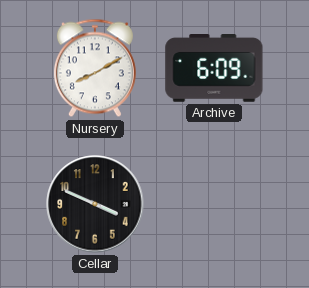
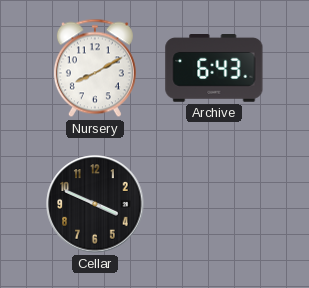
Archive: 6:09 -> 6:43 (214, 69)
